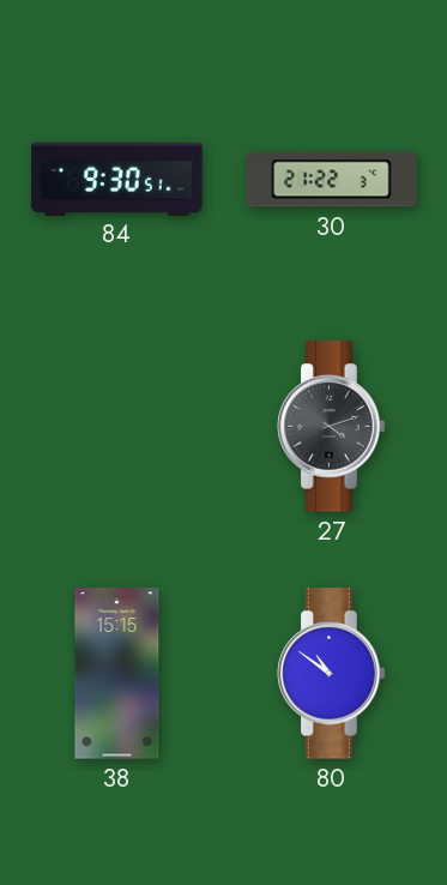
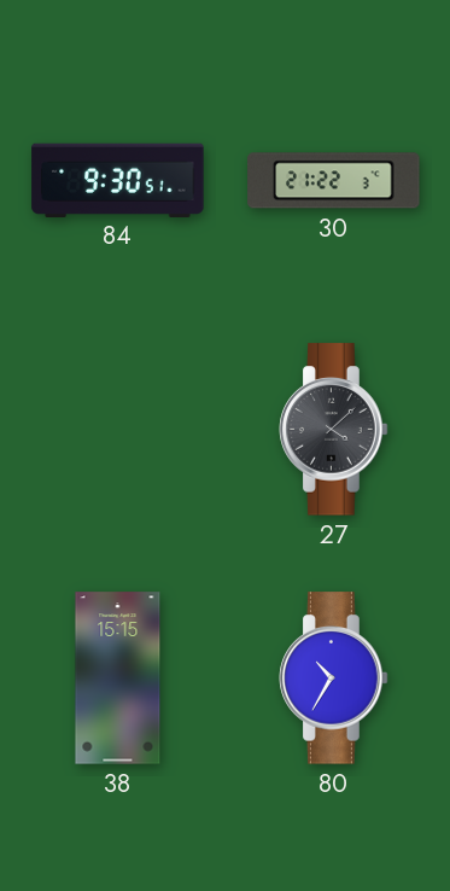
27: 4:12 -> 4:08 (334, 430)
80: 10:51 -> 10:35 (334, 679)
